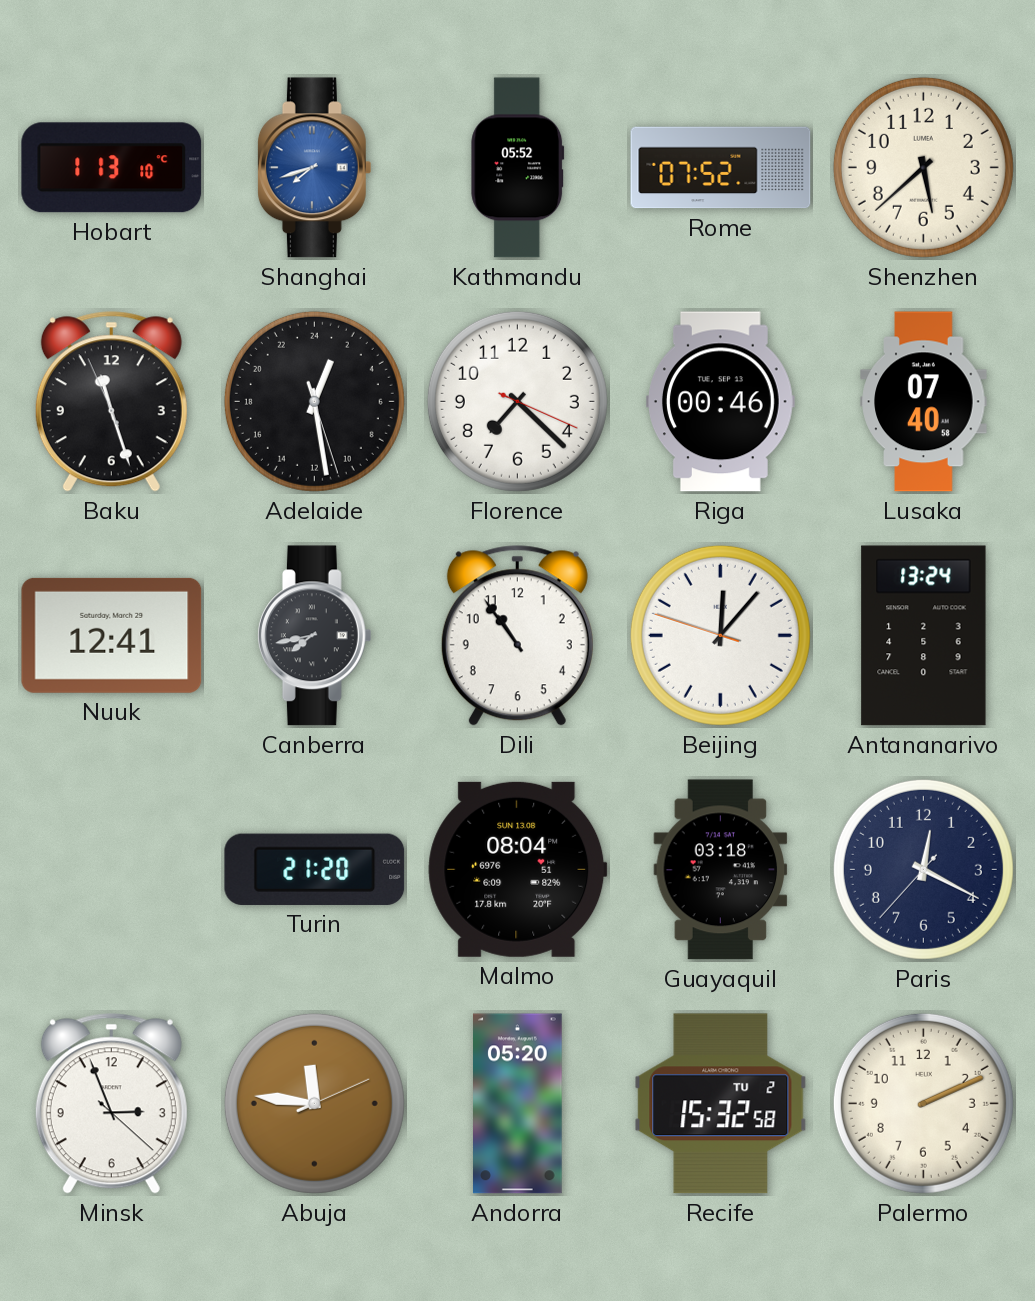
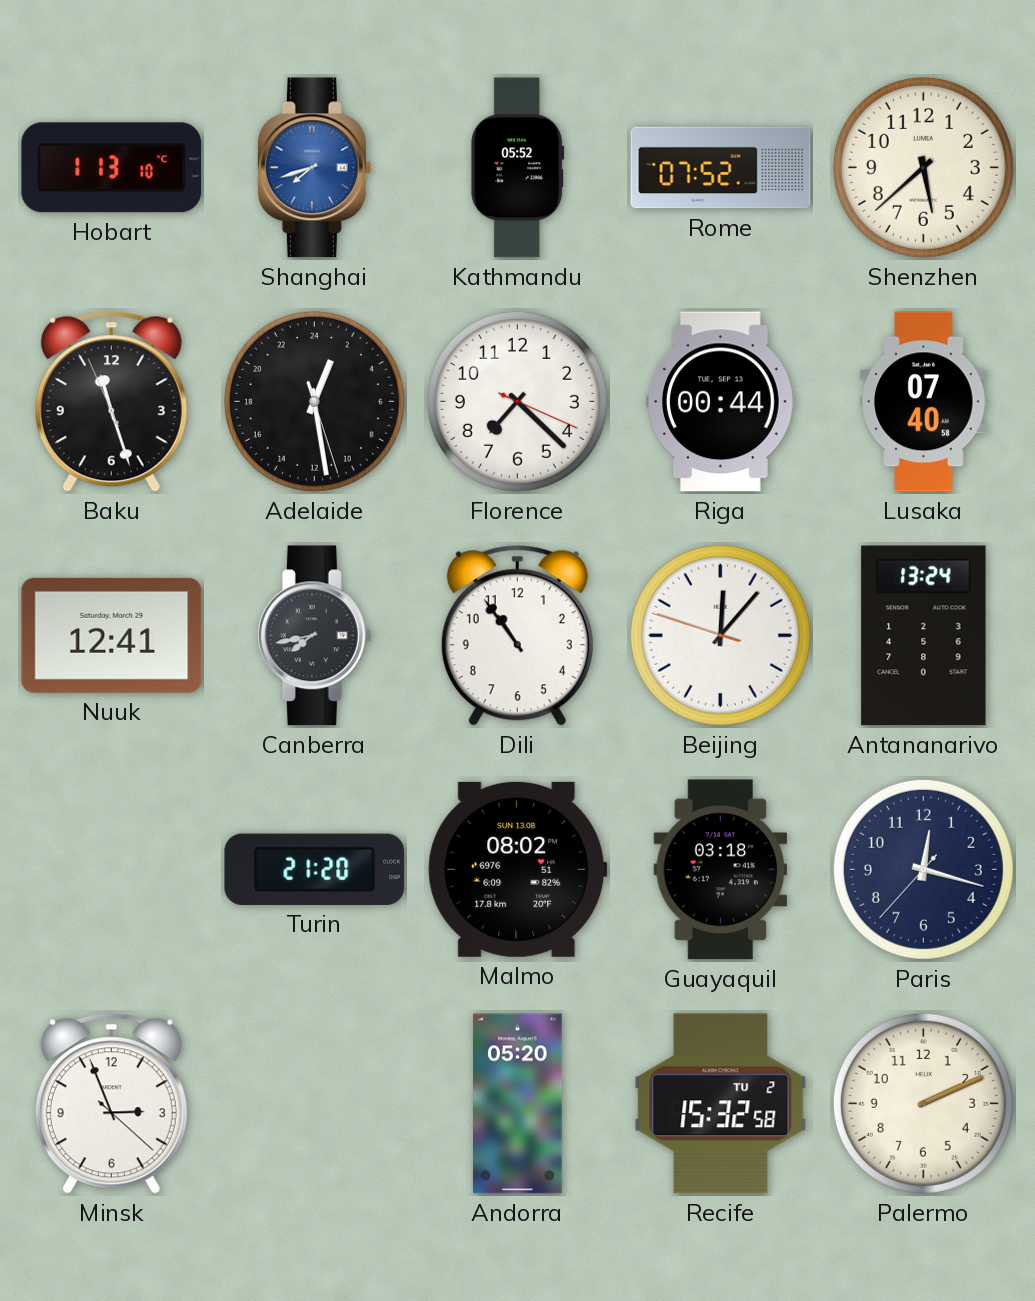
Riga: 00:46 -> 00:44 (721, 402)
Malmo: 08:04 -> 08:02 (518, 869)
Paris: 12:19 -> 12:17 (923, 869)
Abuja: 11:46 -> none (314, 1103)
